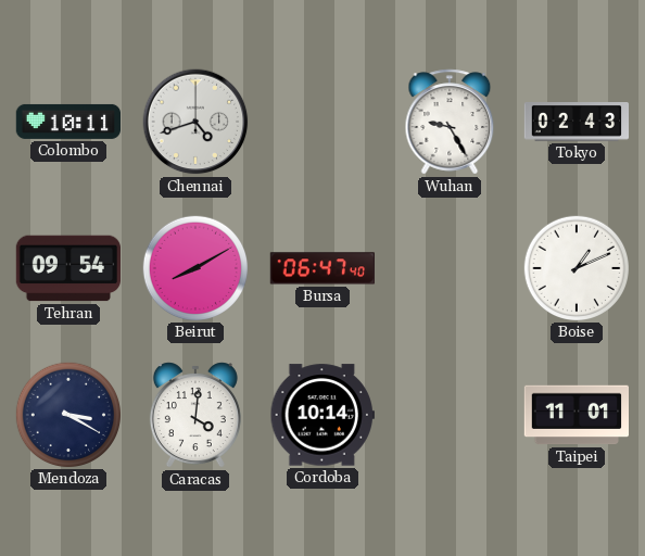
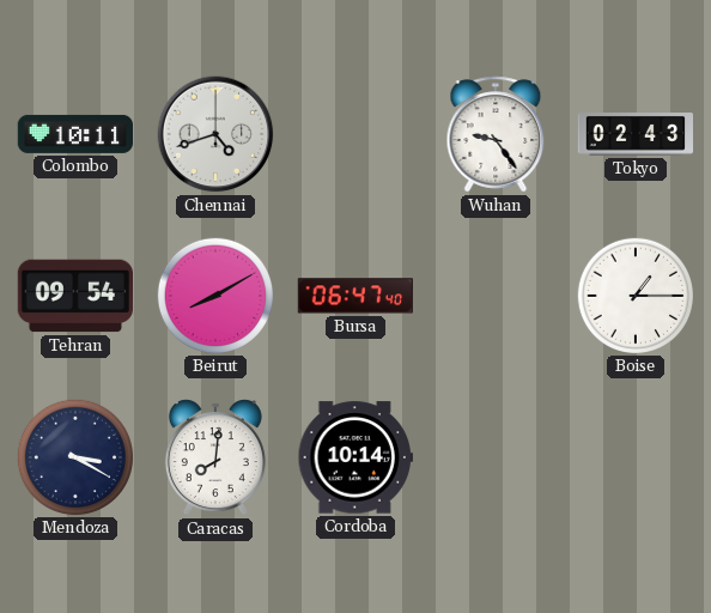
Wuhan: 9:25 -> 9:24 (496, 134)
Boise: 1:11 -> 1:15 (634, 295)
Caracas: 4:01 -> 8:01 (215, 457)
Taipei: 11:01 -> none (576, 415)
